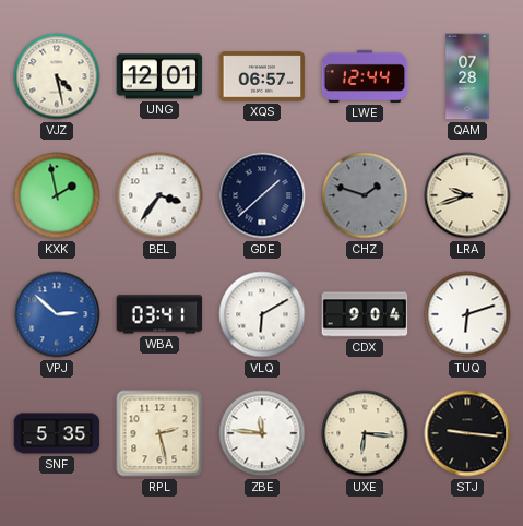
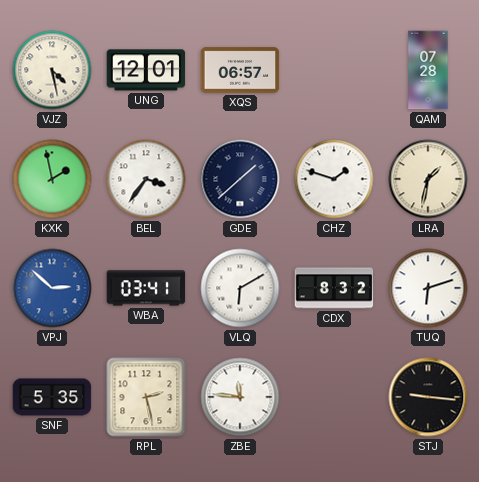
LWE: 12:44 -> none (365, 76)
CHZ dial: grey -> white (334, 179)
LRA: 9:42 -> 1:32 (428, 179)
CDX: 9:04 -> 8:32 (334, 288)
UXE: 6:16 -> none (365, 433)
